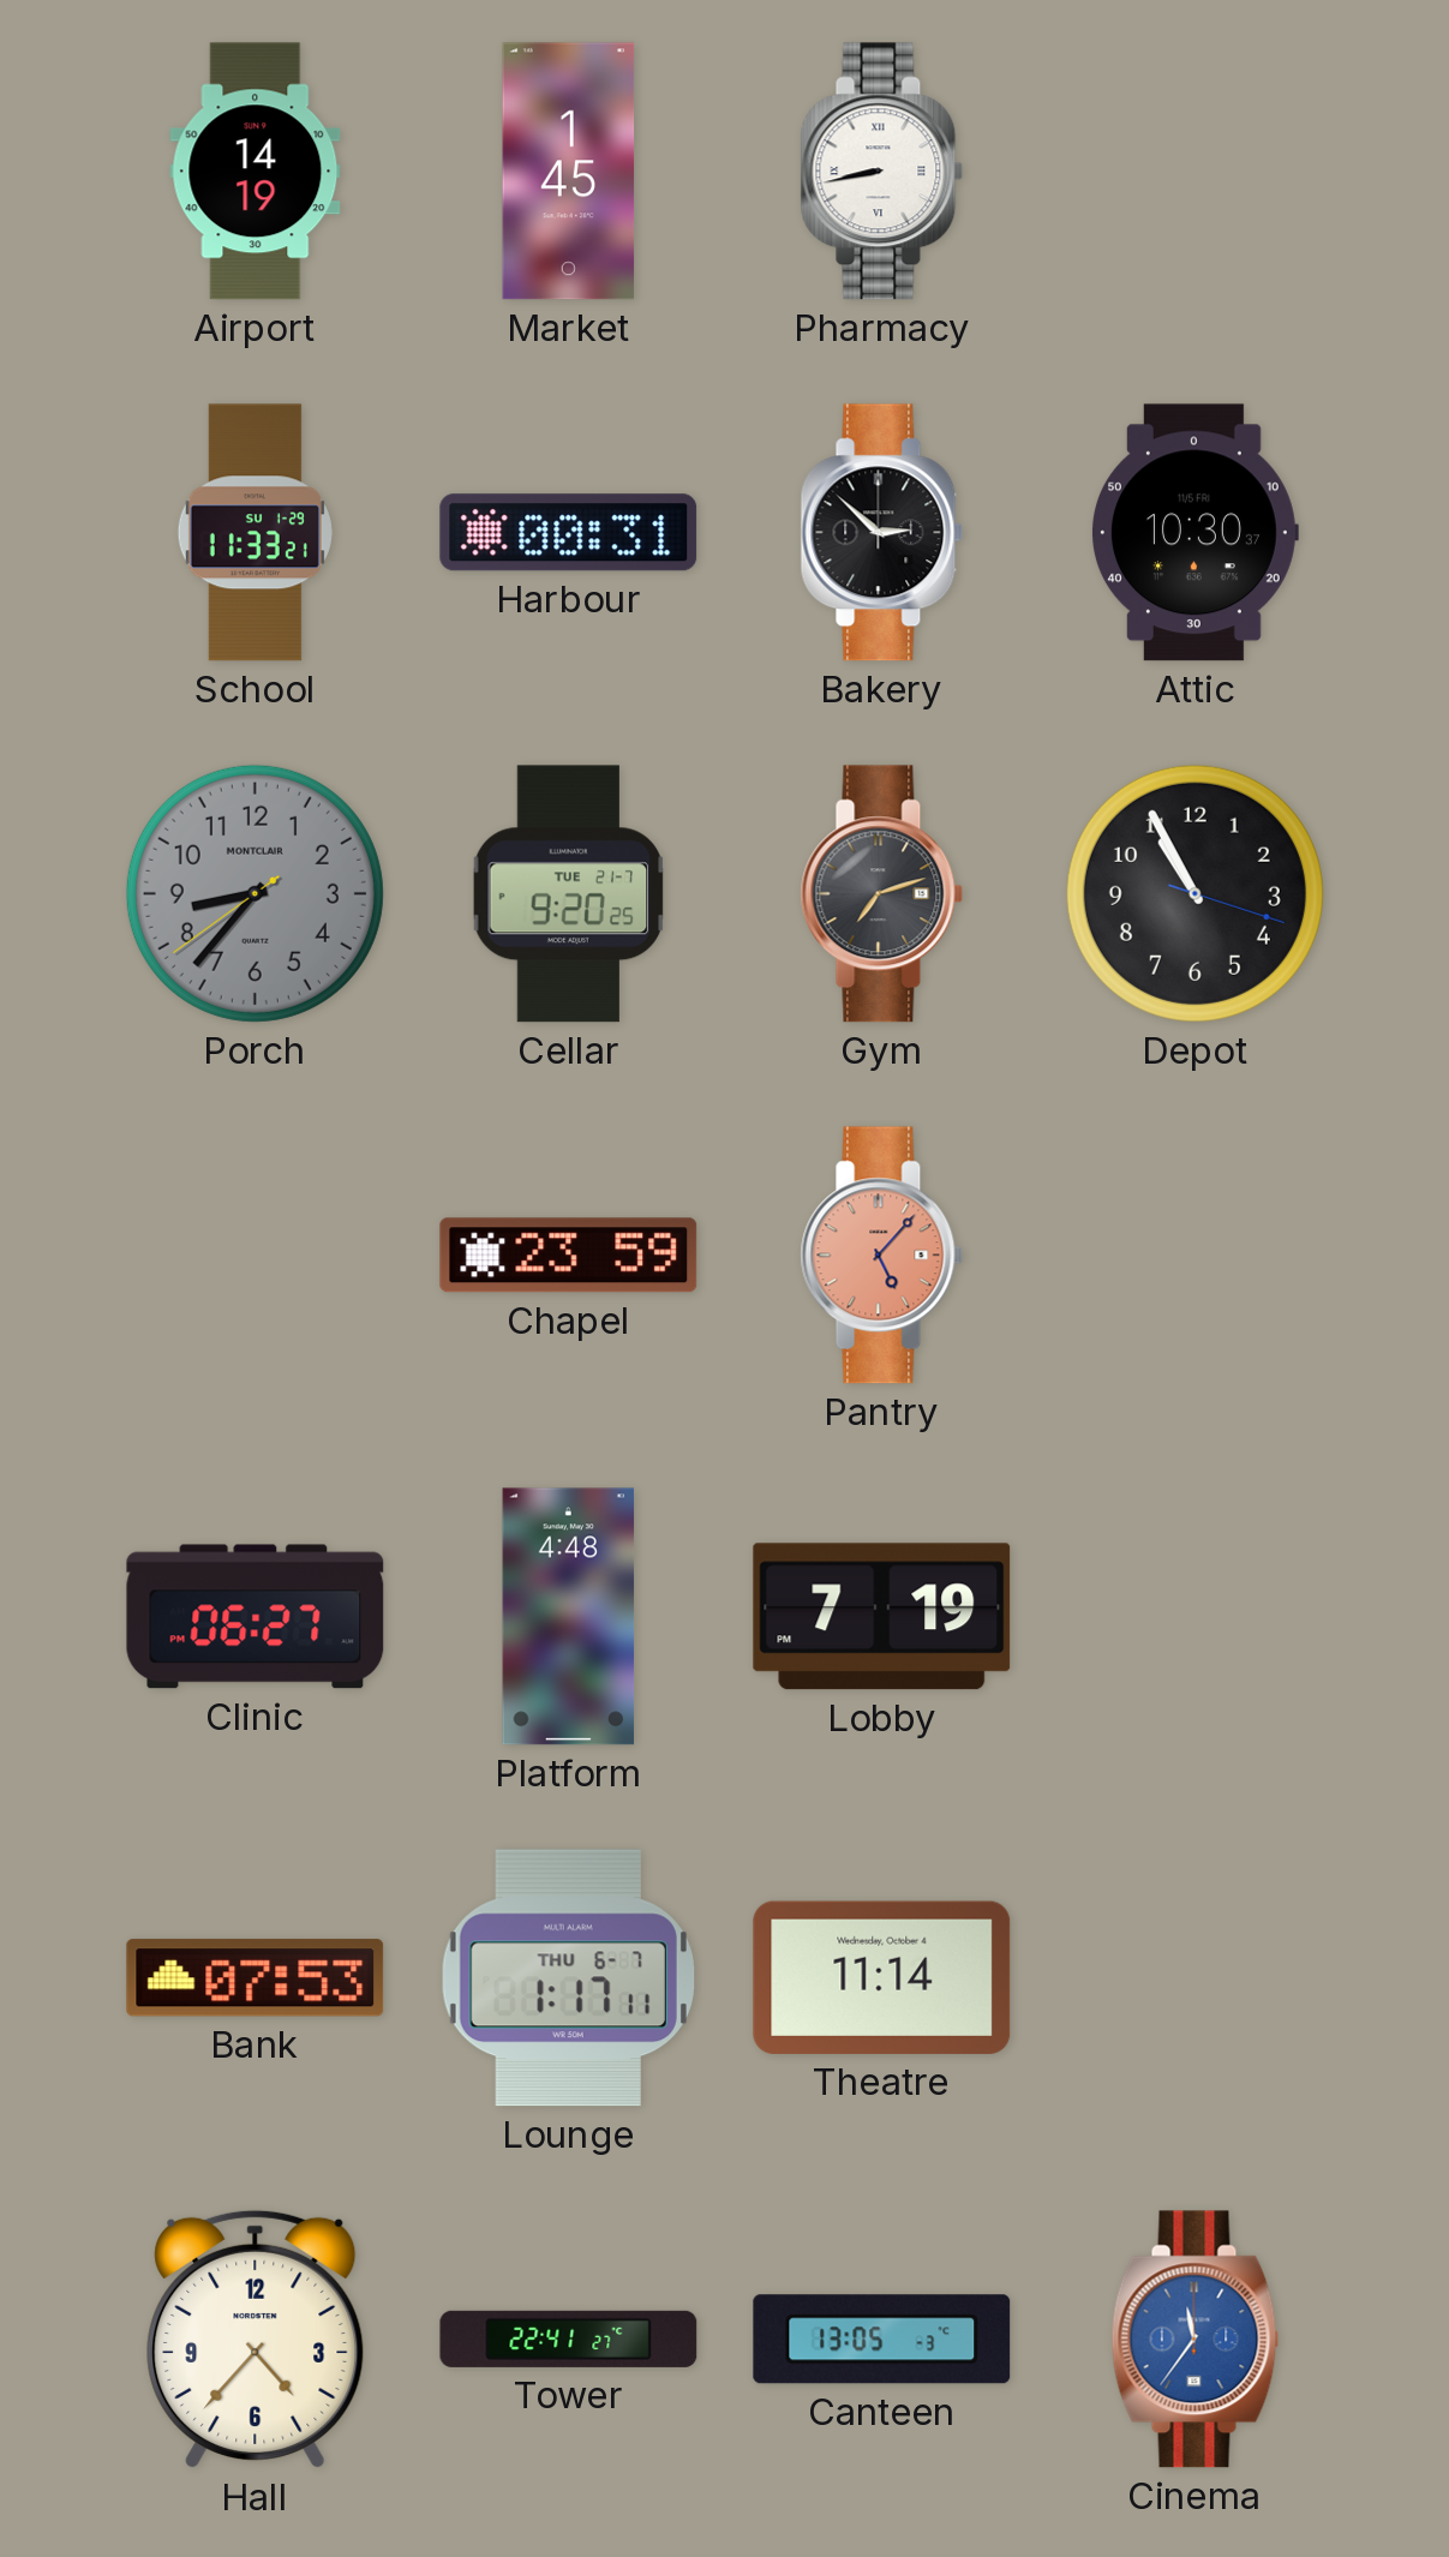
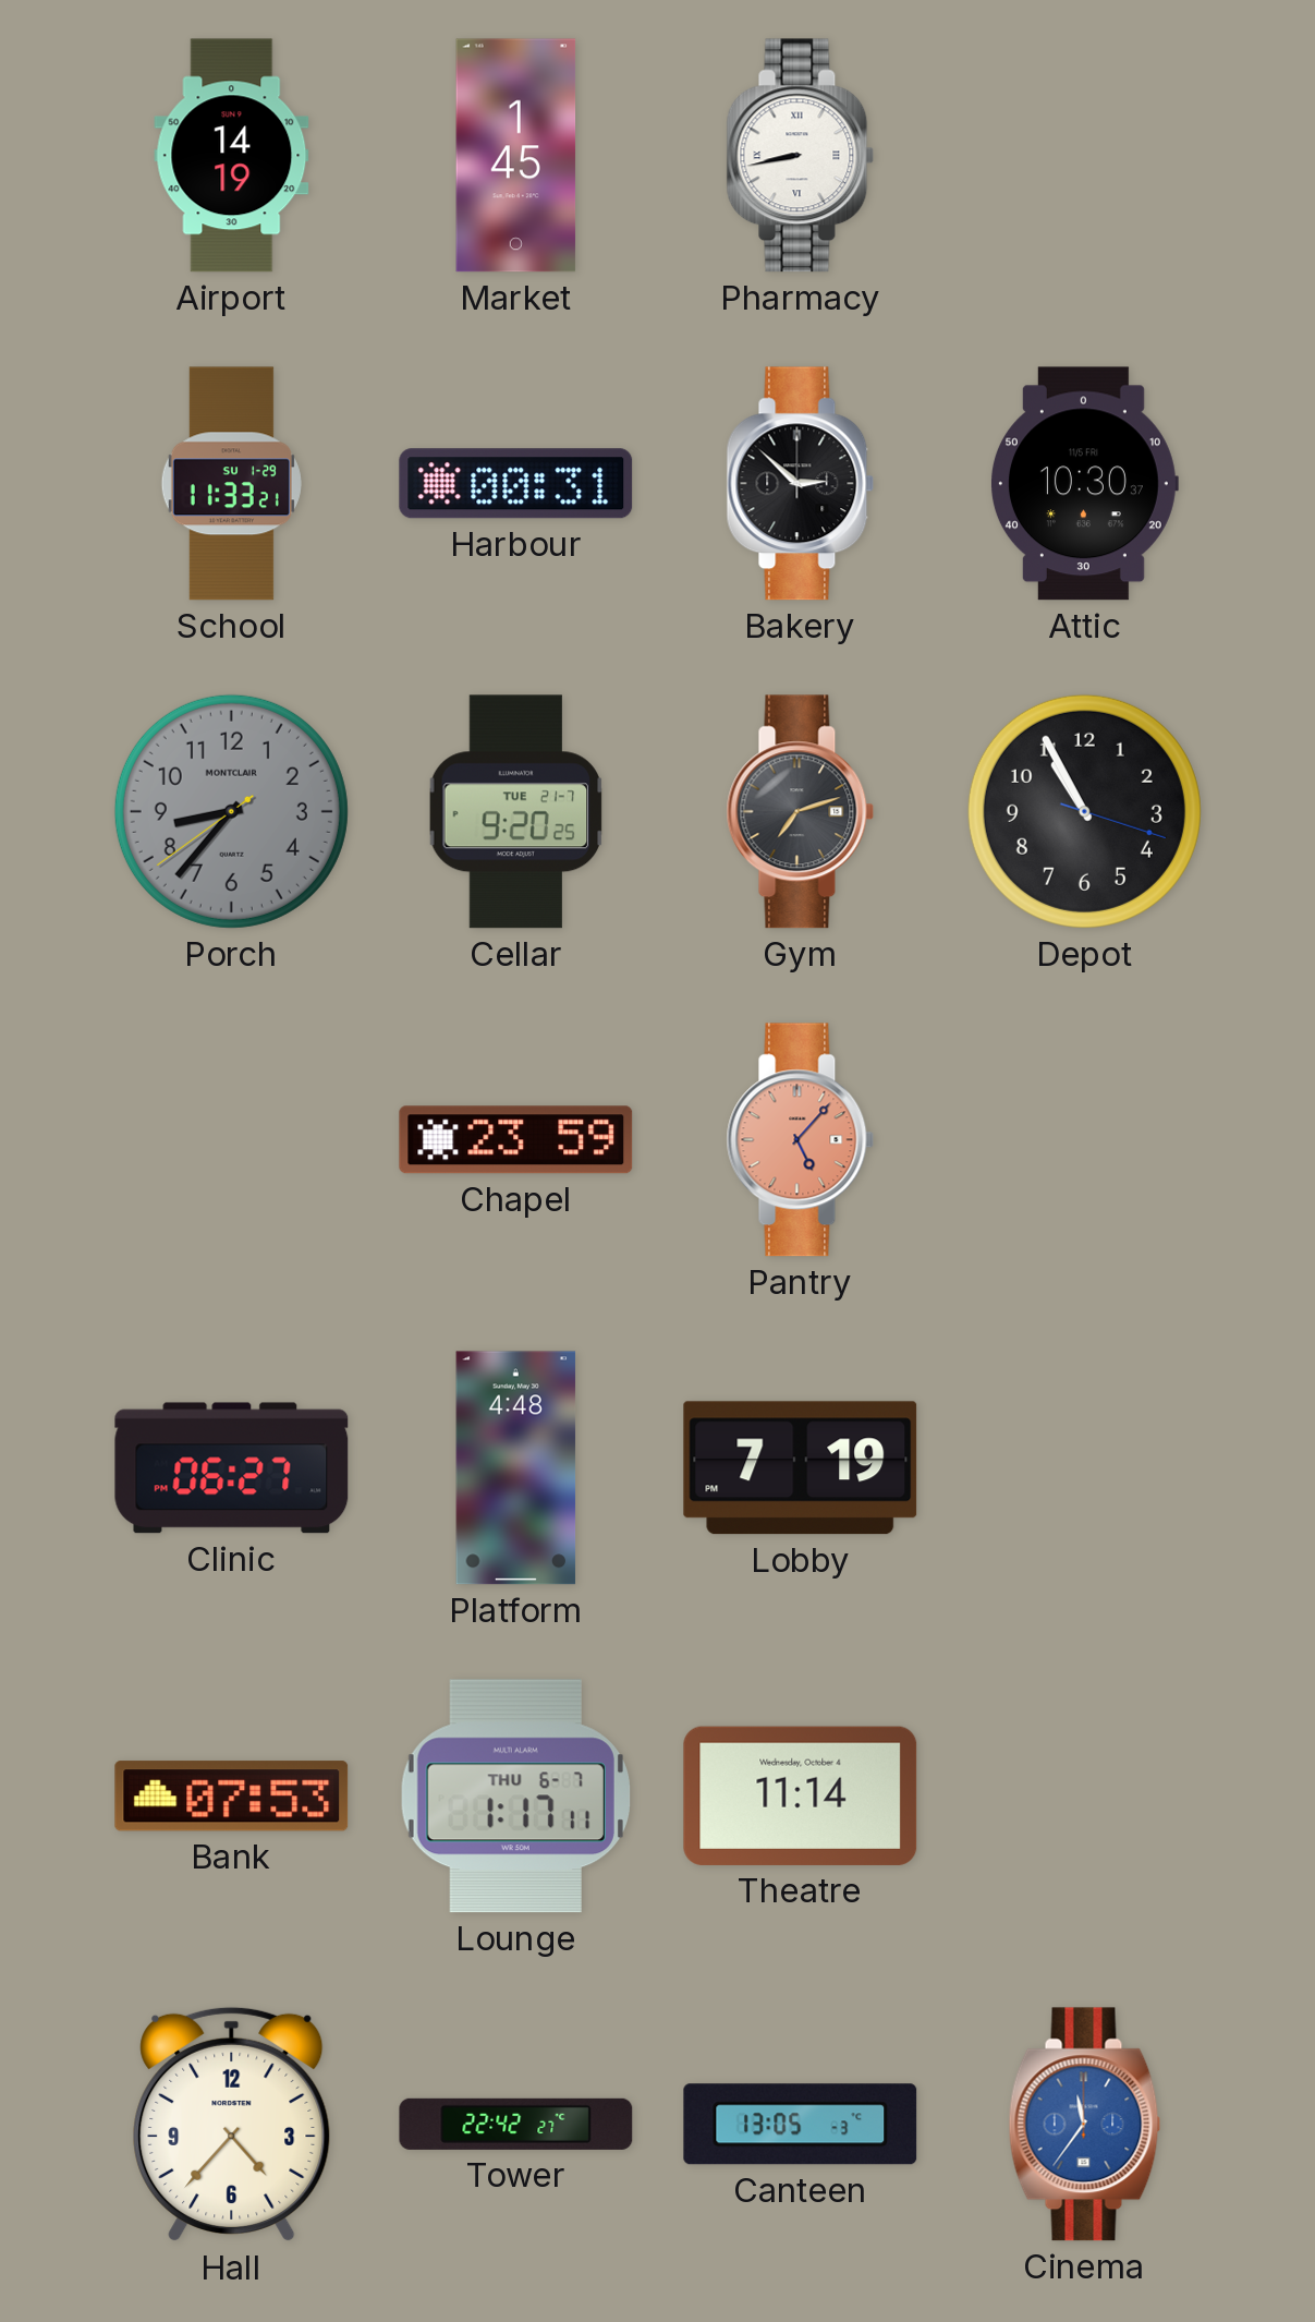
Tower: 22:41 -> 22:42 (516, 2124)
